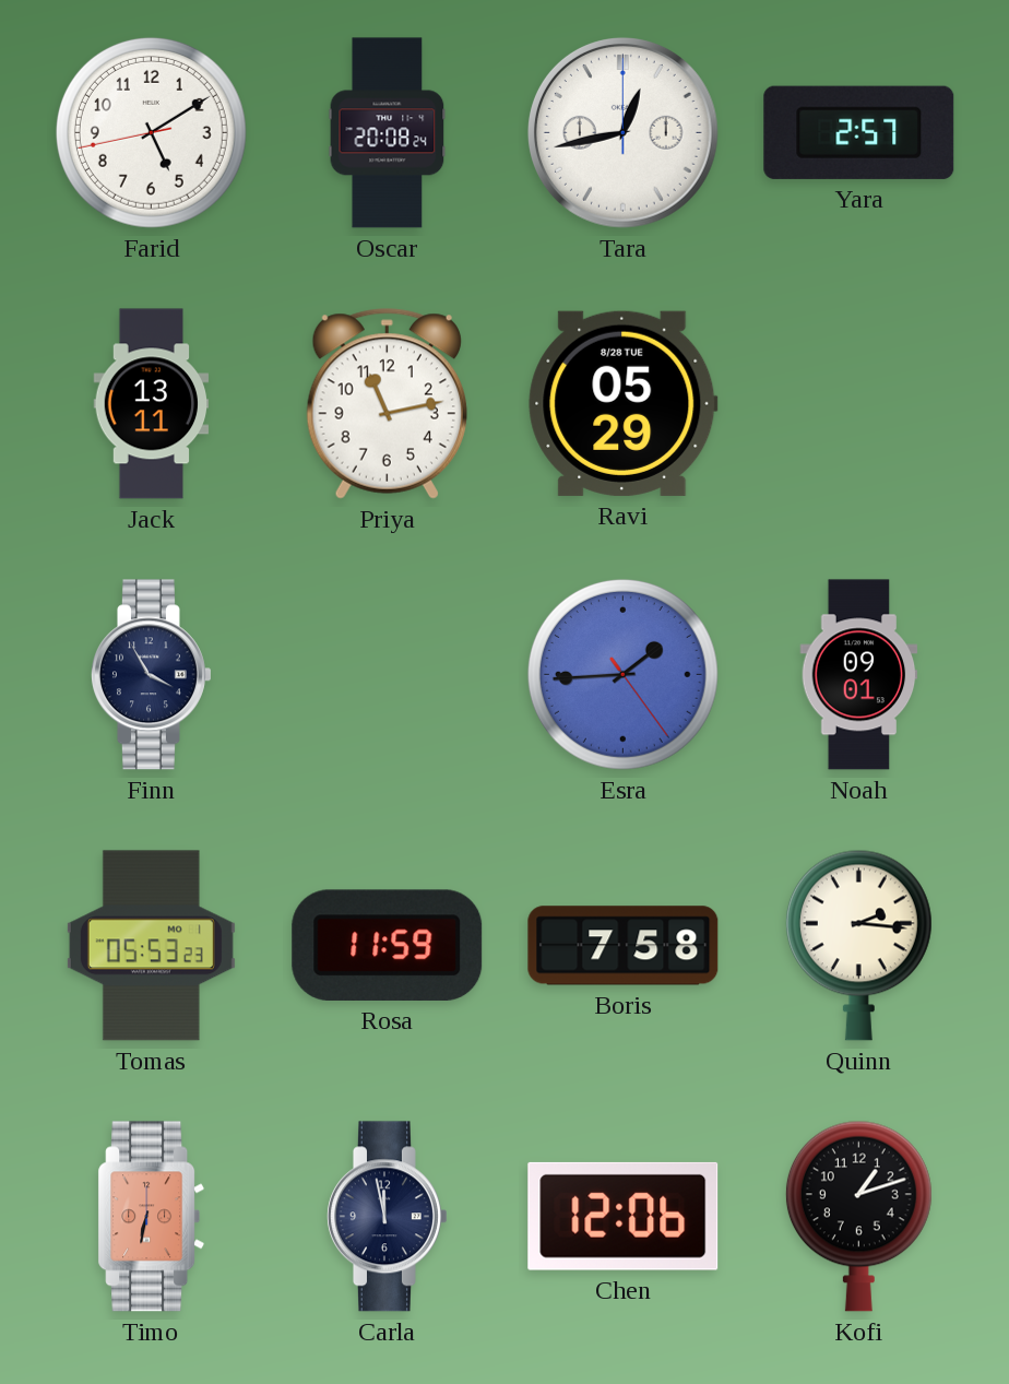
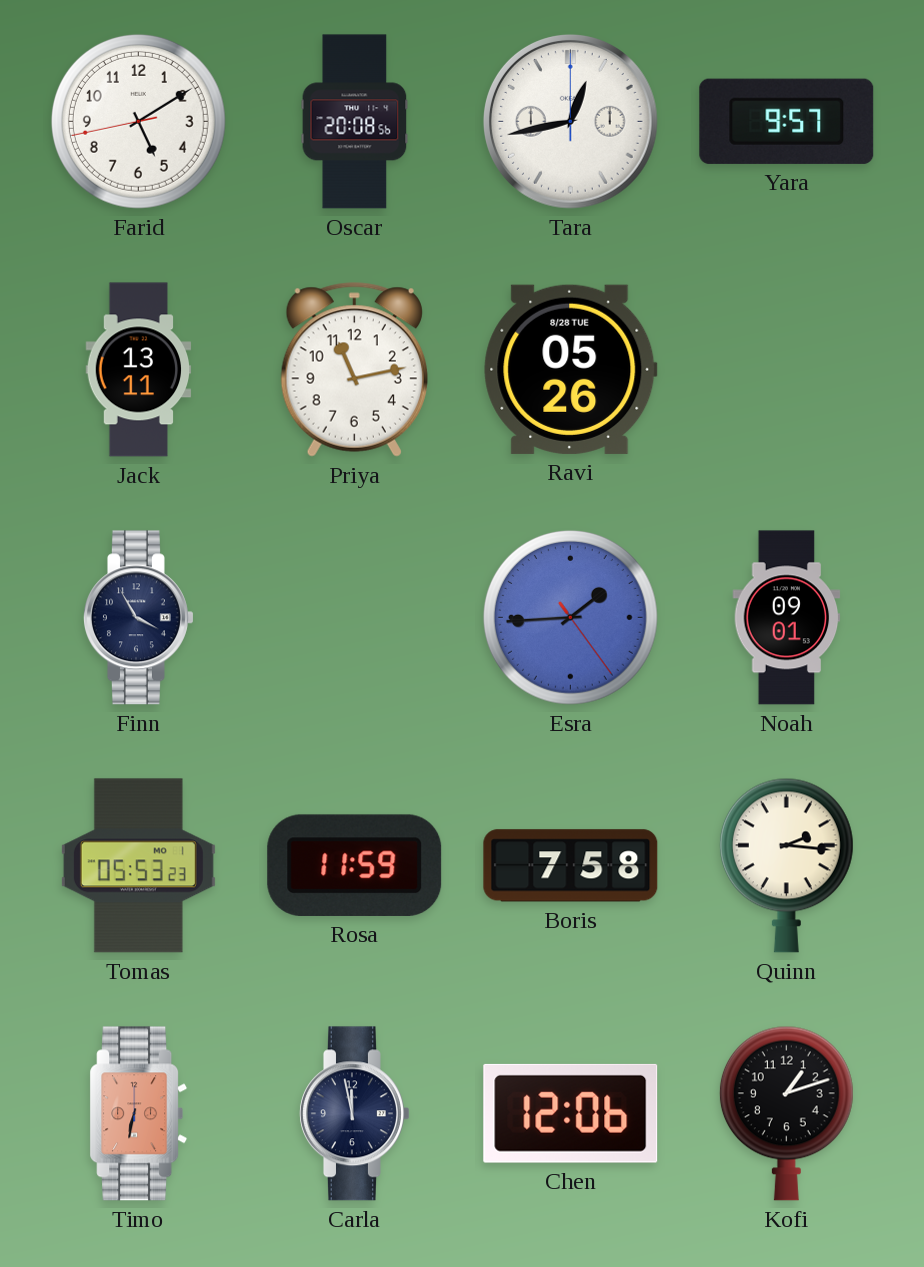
Oscar: 20:08:24 -> 20:08:56 (355, 122)
Yara: 2:57 -> 9:57 (787, 121)
Ravi: 05:29 -> 05:26 (571, 369)
